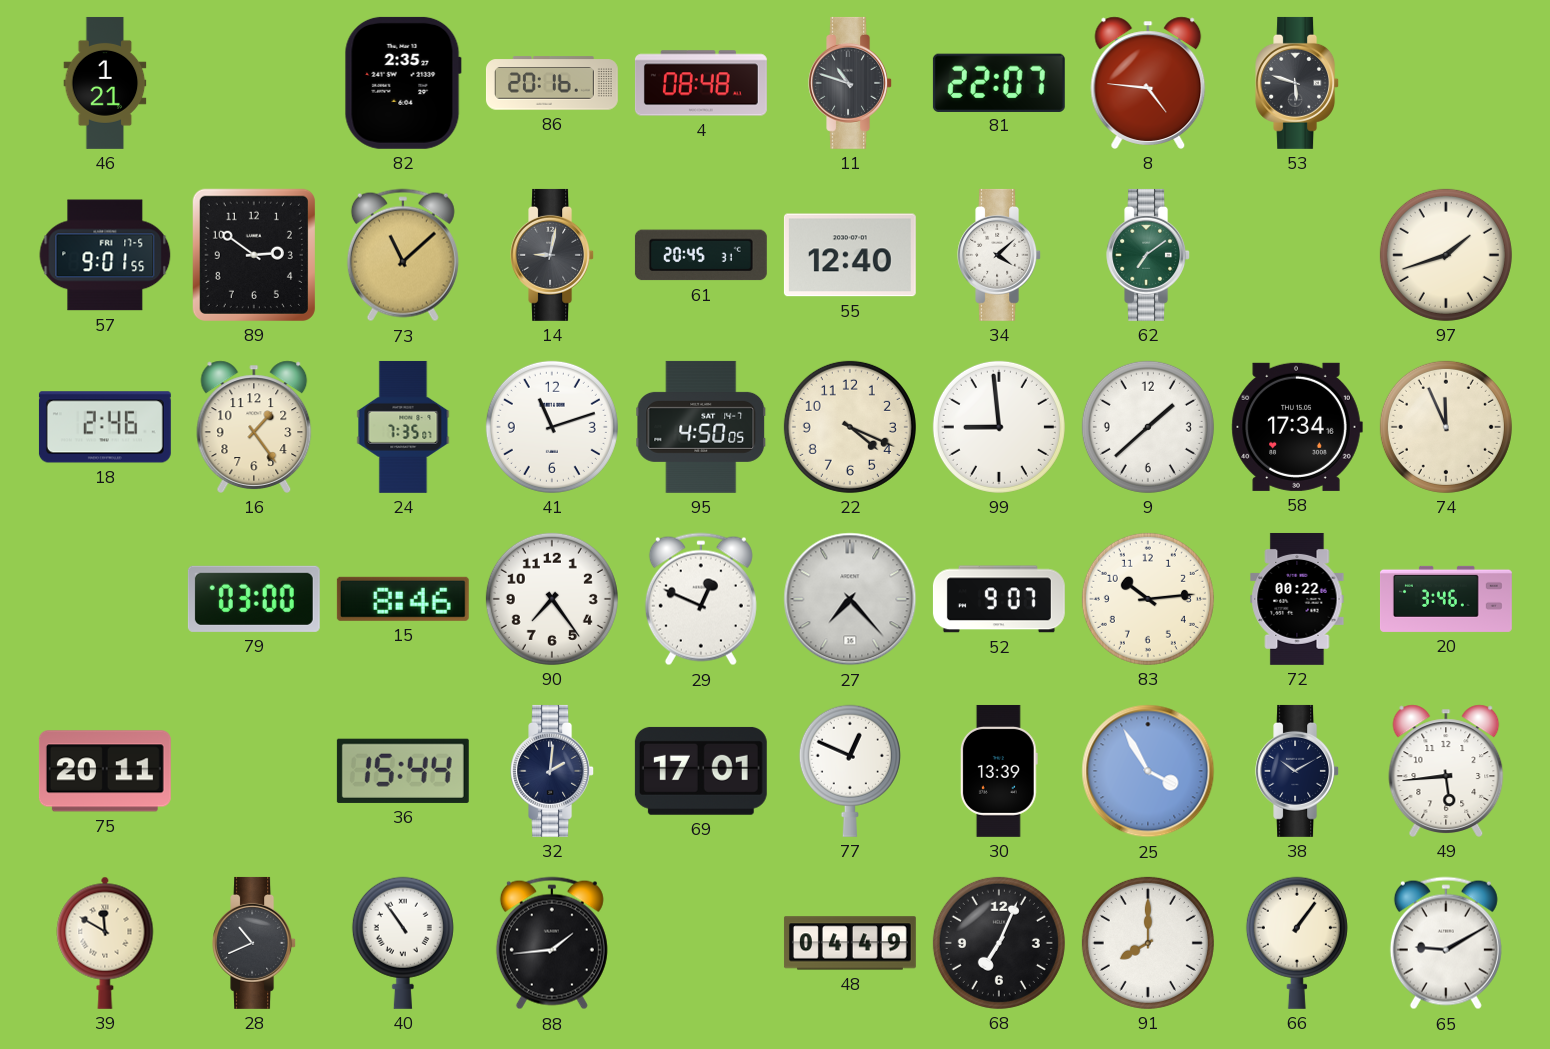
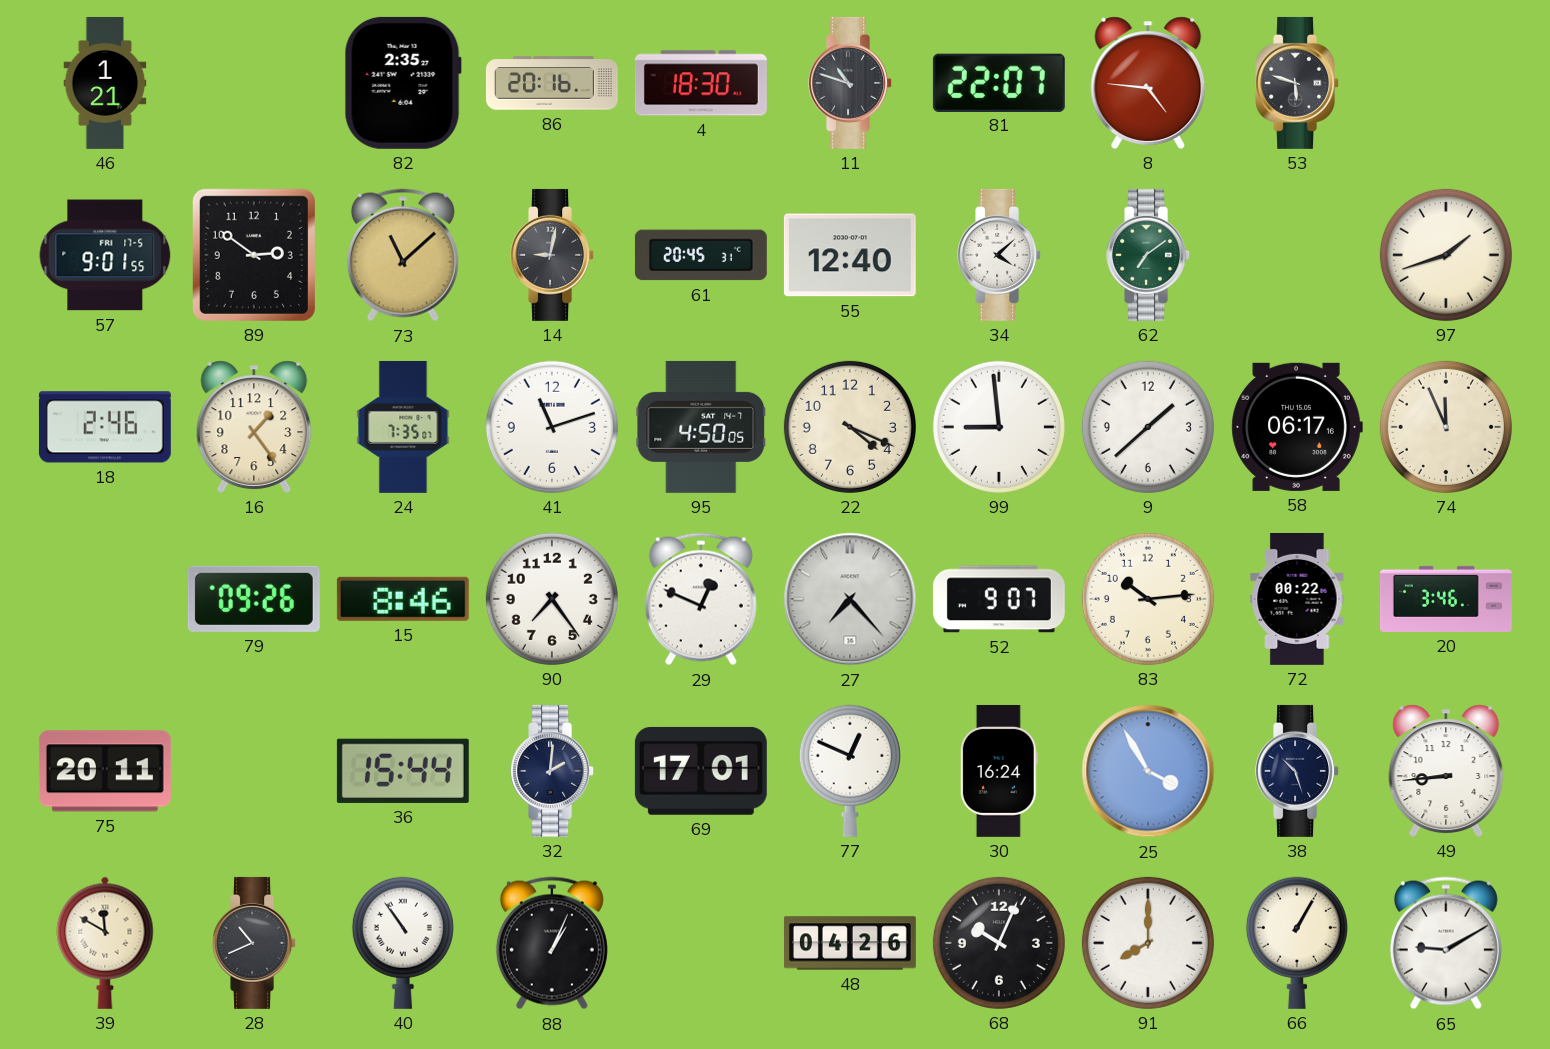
4: 08:48 -> 18:30 (701, 83)
58: 17:34 -> 06:17 (1297, 427)
79: 03:00 -> 09:26 (254, 599)
30: 13:39 -> 16:24 (999, 771)
38: 10:10 -> 10:27 (1298, 771)
49: 5:44 -> 8:44 (1446, 771)
88: 1:44 -> 1:04 (552, 943)
48: 04:49 -> 04:26 (850, 943)
68: 7:04 -> 10:04 (999, 943)
66: 1:06 -> 1:05 (1297, 943)
